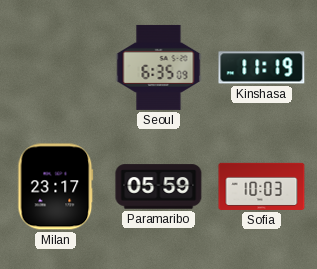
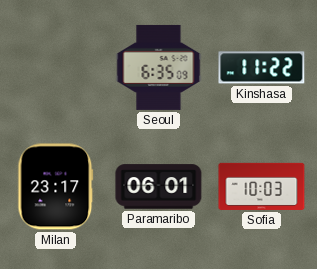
Kinshasa: 11:19 -> 11:22 (262, 68)
Paramaribo: 05:59 -> 06:01 (159, 187)
